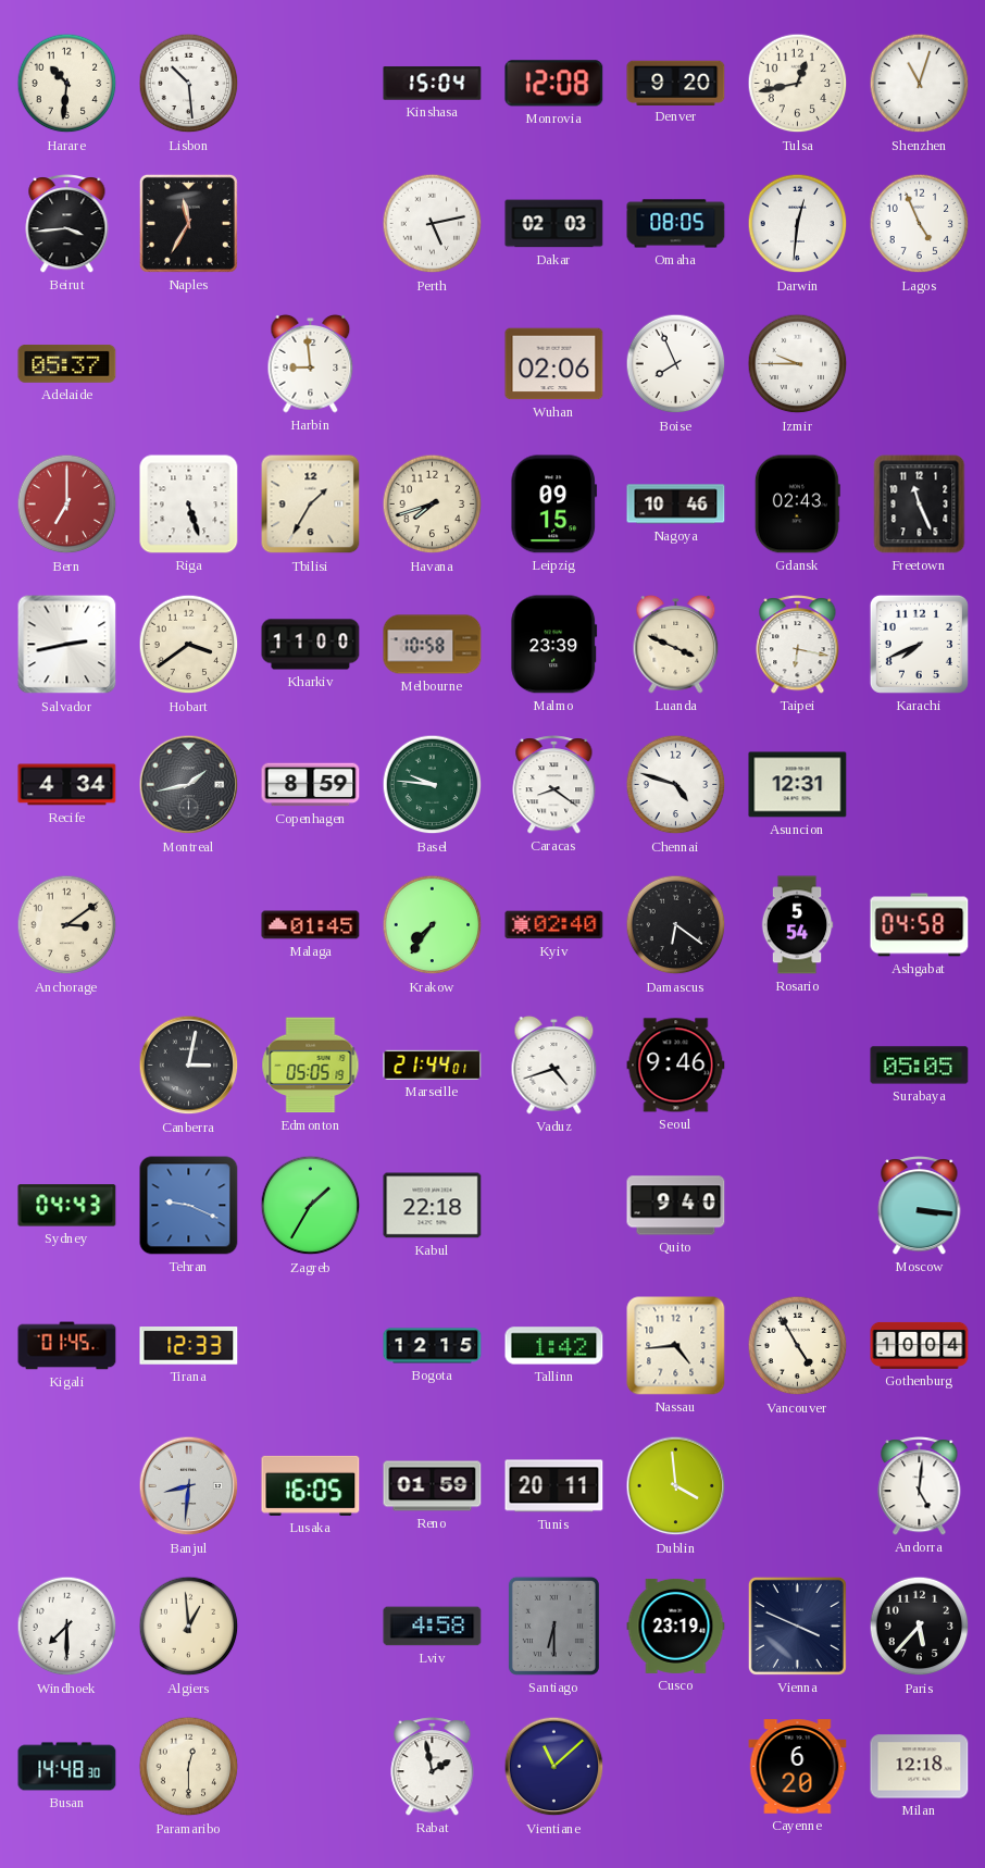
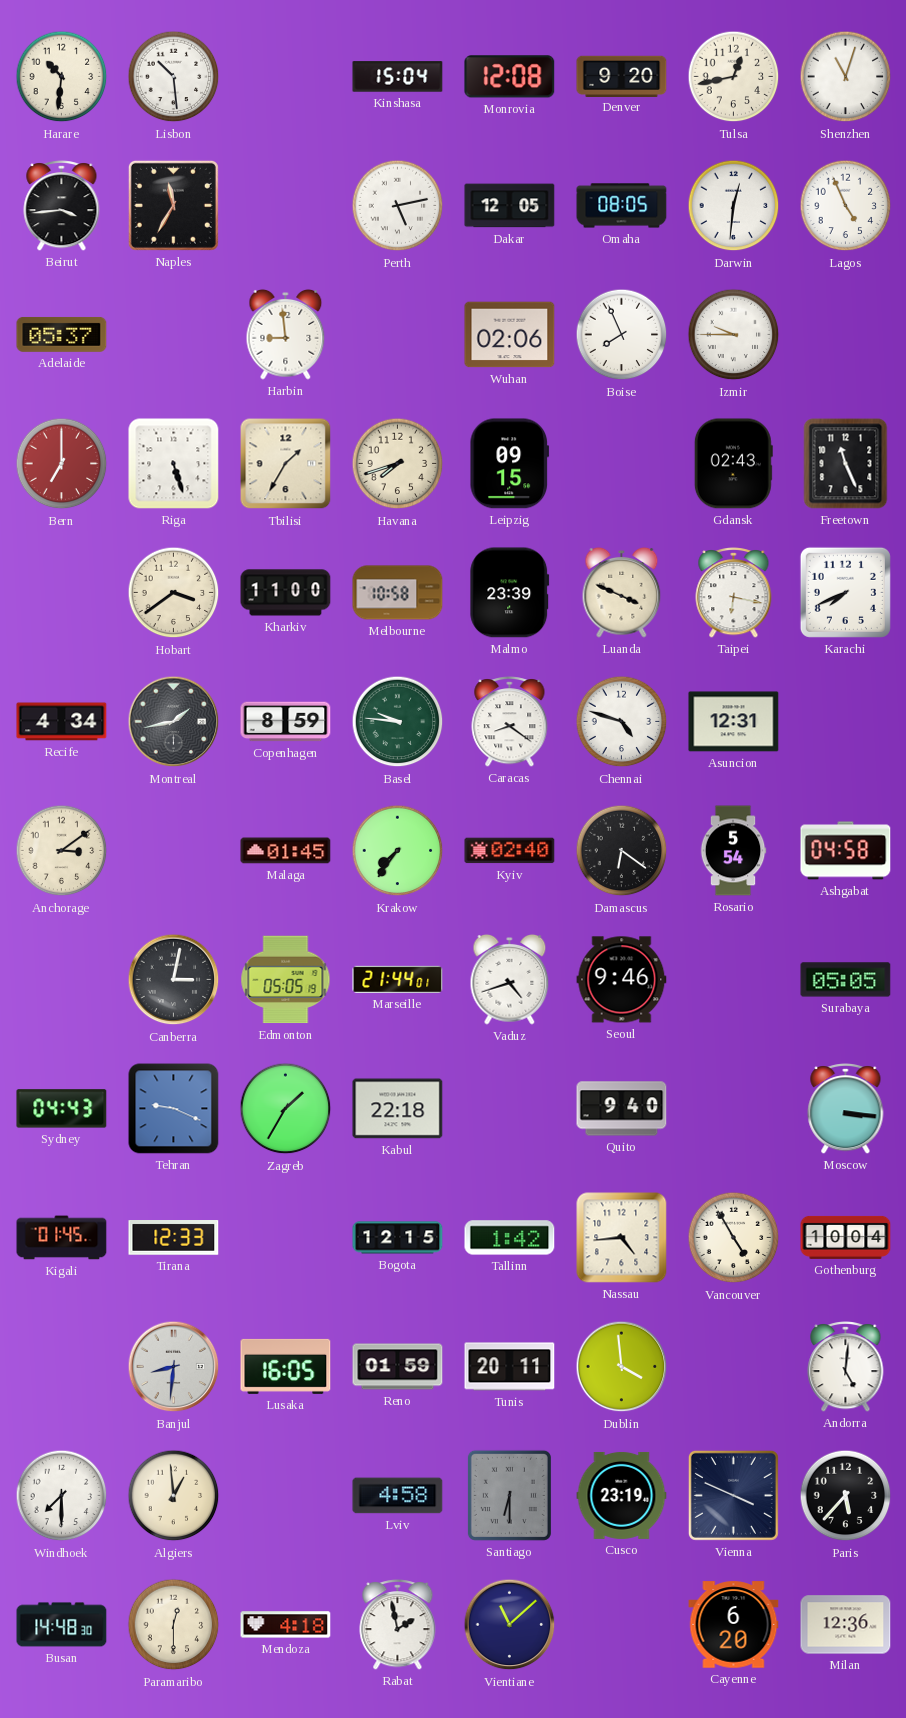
Dakar: 02:03 -> 12:05 (510, 206)
Nagoya: 10:46 -> none (676, 505)
Salvador: 2:43 -> none (67, 645)
Mendoza: none -> 4:18 (286, 1625)
Milan: 12:18 -> 12:36 (846, 1625)
